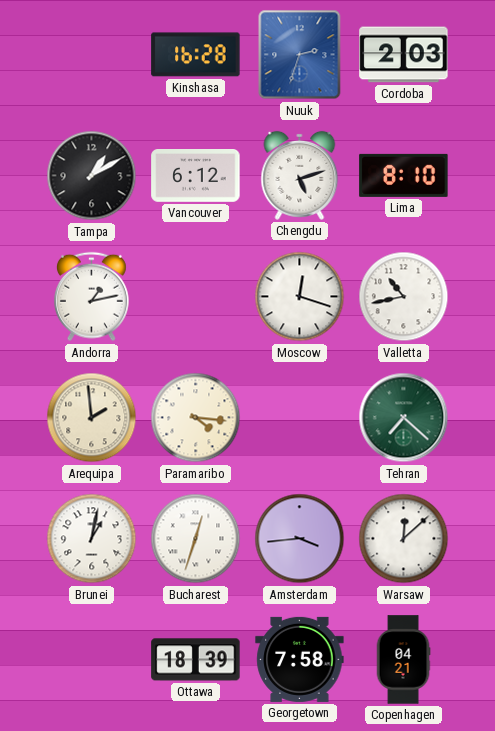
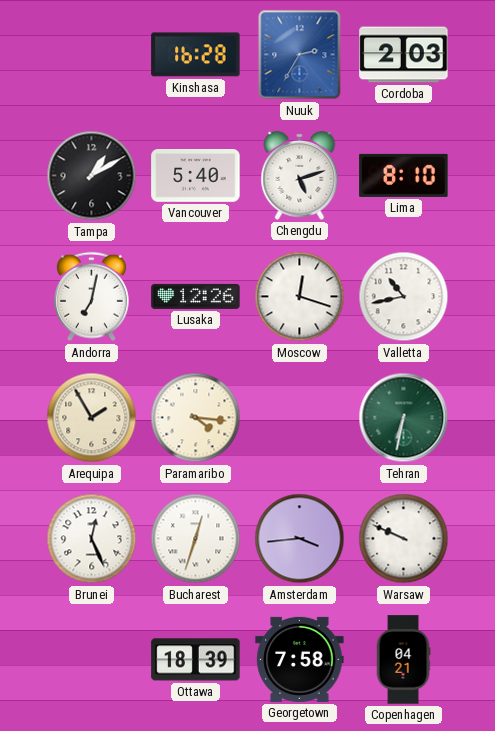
Nuuk: 2:33 -> 2:35 (300, 55)
Vancouver: 6:12 -> 5:40 (196, 176)
Andorra: 1:13 -> 7:02 (92, 297)
Lusaka: none -> 12:26 (196, 296)
Arequipa: 1:59 -> 1:55 (92, 418)
Tehran: 7:22 -> 6:32 (404, 418)
Brunei: 1:02 -> 12:26 (92, 539)
Warsaw: 12:08 -> 9:49 (404, 539)
